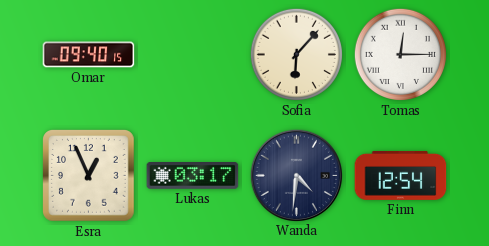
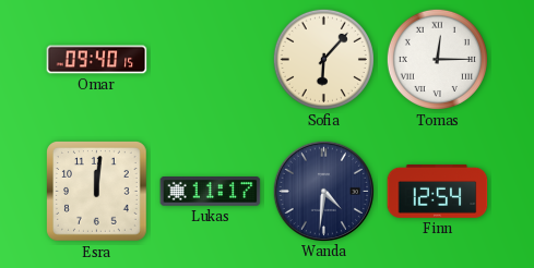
Esra: 12:56 -> 12:01 (97, 192)
Lukas: 03:17 -> 11:17 (211, 192)
